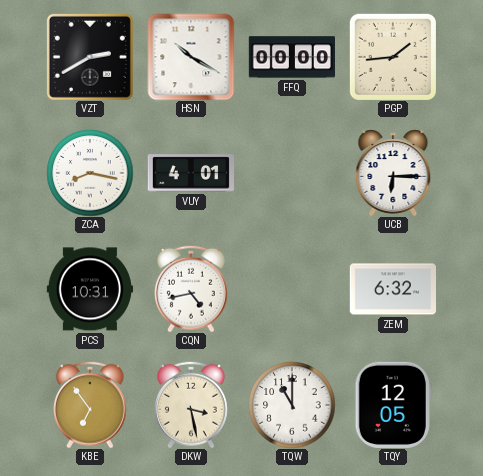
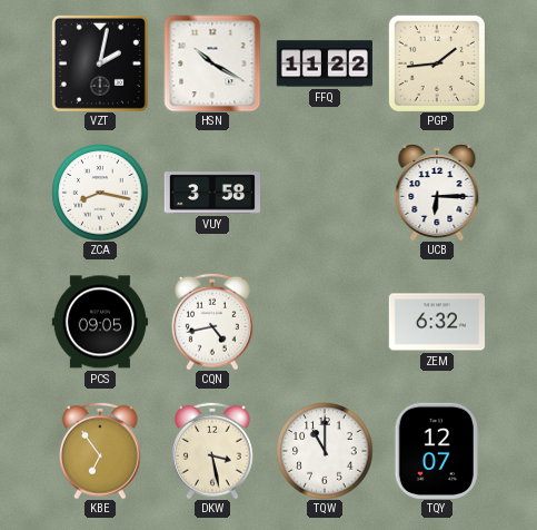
VZT: 2:40 -> 2:02 (100, 63)
FFQ: 00:00 -> 11:22 (324, 63)
VUY: 4:01 -> 3:58 (211, 193)
PCS: 10:31 -> 09:05 (99, 322)
TQY: 12:05 -> 12:07 (437, 451)
